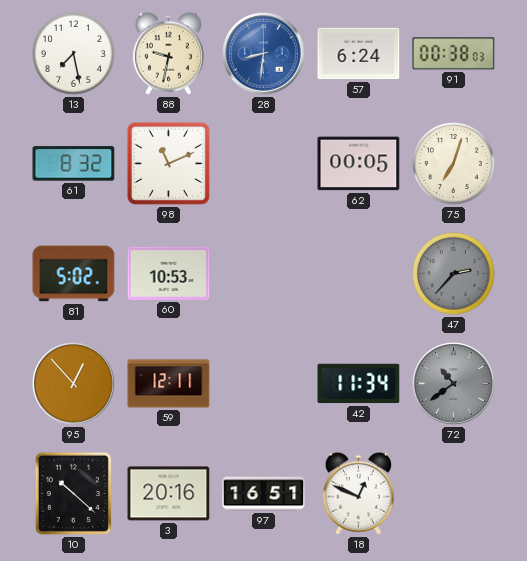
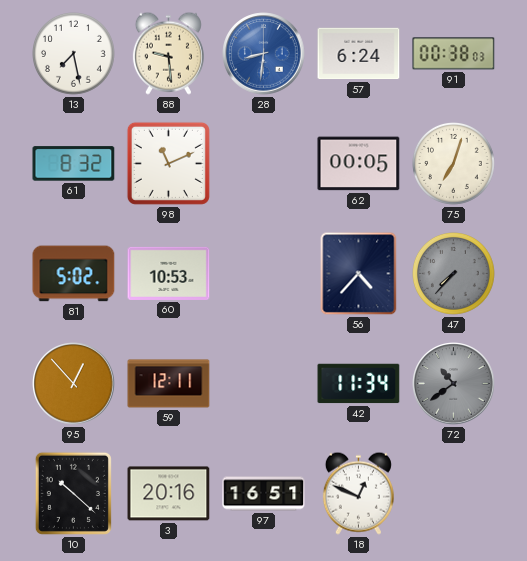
88: 9:32 -> 9:29 (168, 53)
56: none -> 4:37 (359, 274)
47: 2:37 -> 7:37 (454, 274)
